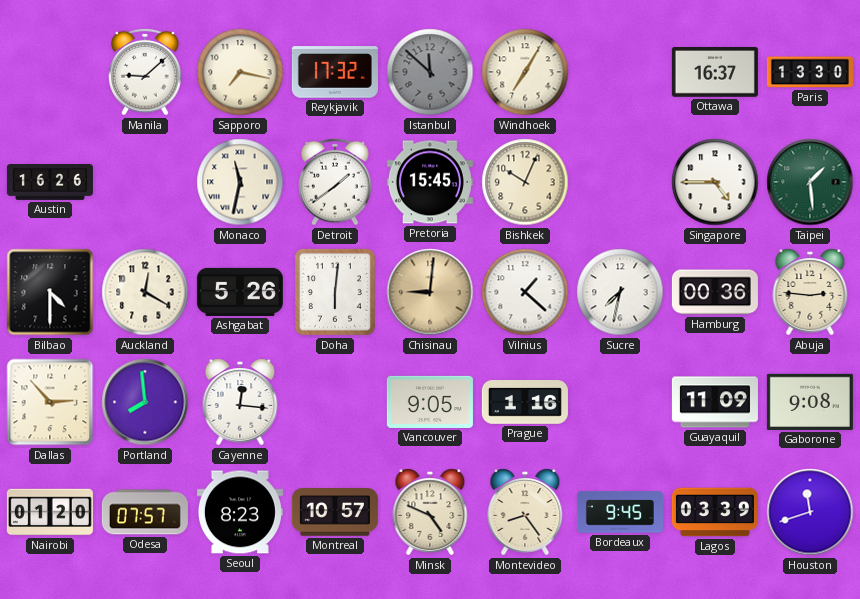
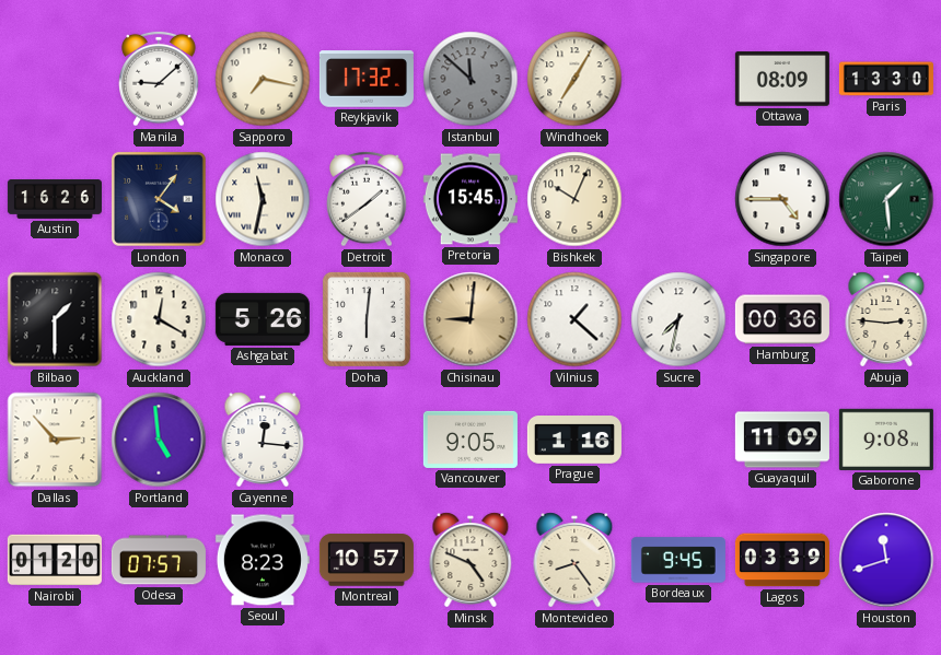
Ottawa: 16:37 -> 08:09 (782, 80)
London: none -> 4:06 (159, 199)
Bilbao: 4:30 -> 1:30 (55, 319)
Portland: 7:59 -> 4:59 (159, 440)
